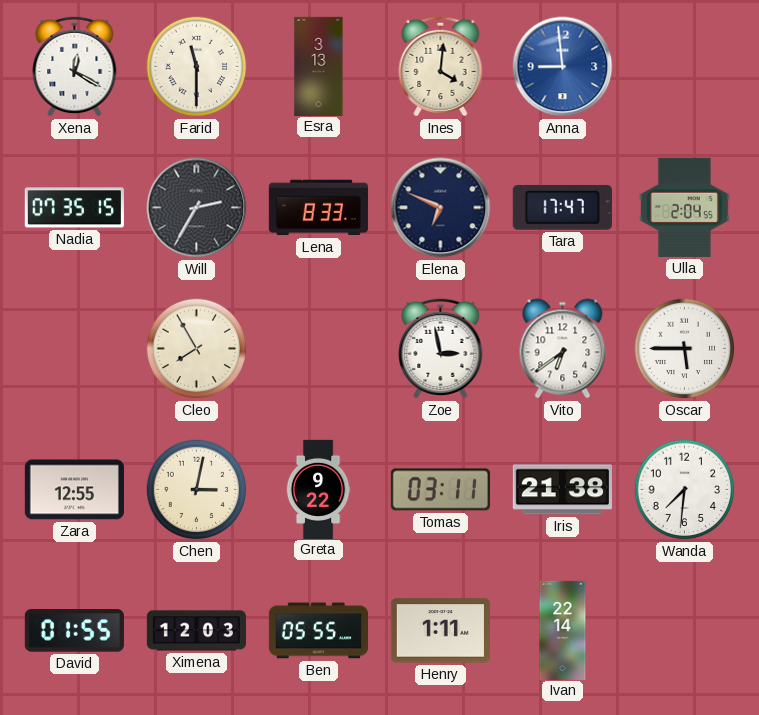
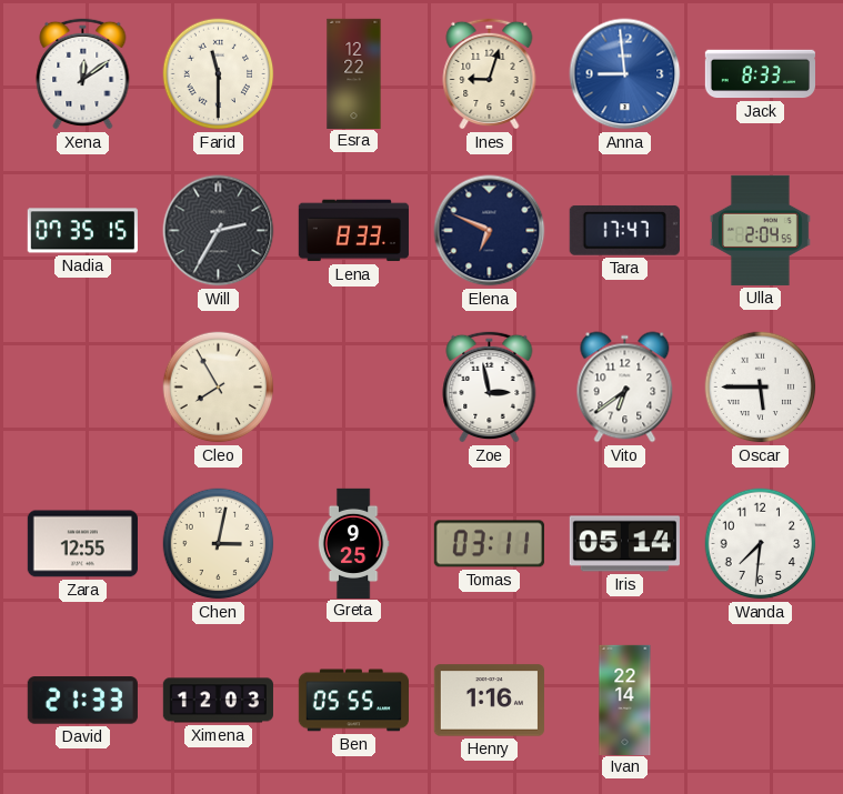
Xena: 12:20 -> 12:09 (83, 73)
Esra: 3:13 -> 12:22 (354, 73)
Ines: 4:01 -> 9:03 (490, 73)
Jack: none -> 8:33 (760, 74)
Greta: 9:22 -> 9:25 (353, 543)
Iris: 21:38 -> 05:14 (624, 544)
David: 01:55 -> 21:33 (82, 701)
Henry: 1:11 -> 1:16 (489, 701)
